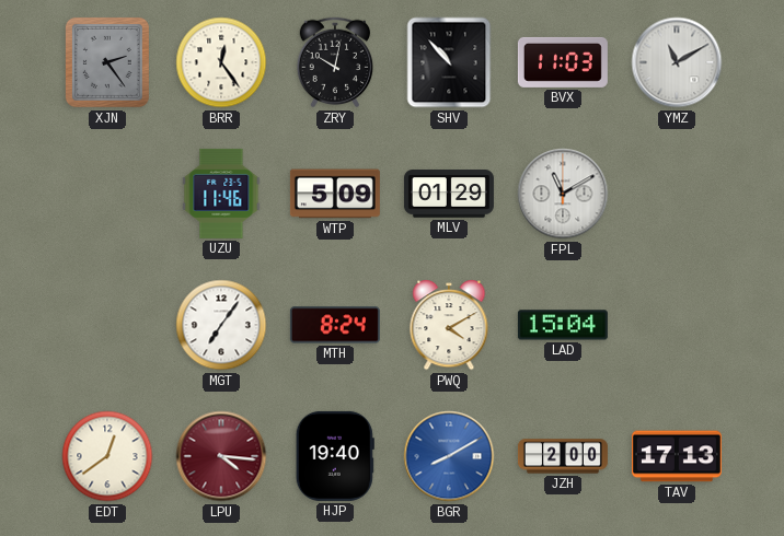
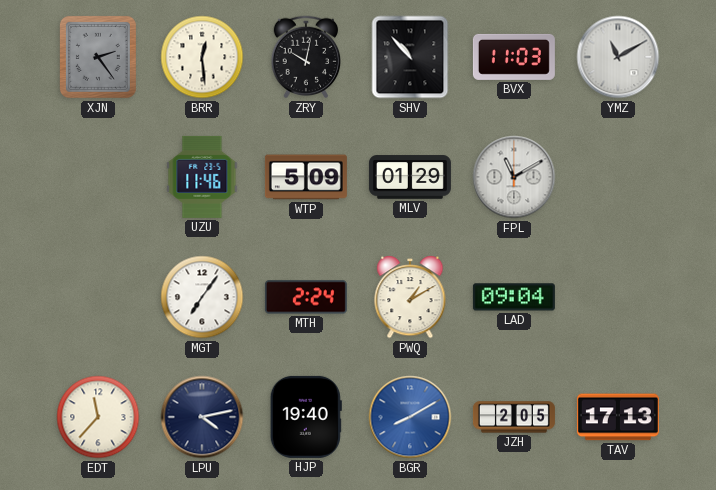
BRR: 12:24 -> 12:29 (202, 57)
MTH: 8:24 -> 2:24 (306, 297)
PWQ: 4:10 -> 1:10 (410, 297)
LAD: 15:04 -> 09:04 (514, 297)
EDT: 12:39 -> 11:37 (98, 417)
LPU: 4:16 -> 4:13 (202, 417)
LPU dial: burgundy -> navy (202, 417)
JZH: 2:00 -> 2:05 (514, 417)
